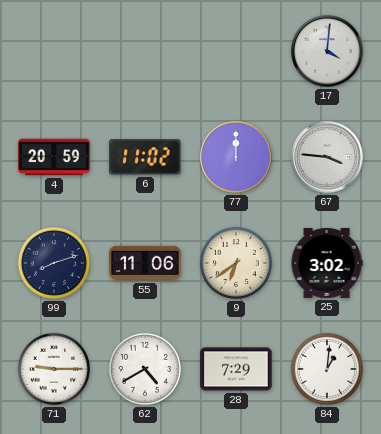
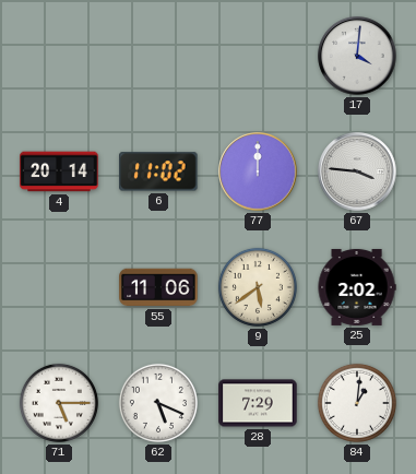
4: 20:59 -> 20:14 (59, 171)
99: 8:12 -> none (54, 263)
9: 6:39 -> 5:39 (258, 287)
25: 3:02 -> 2:02 (357, 287)
71: 9:15 -> 5:15 (59, 403)
62: 4:40 -> 5:19 (158, 403)
